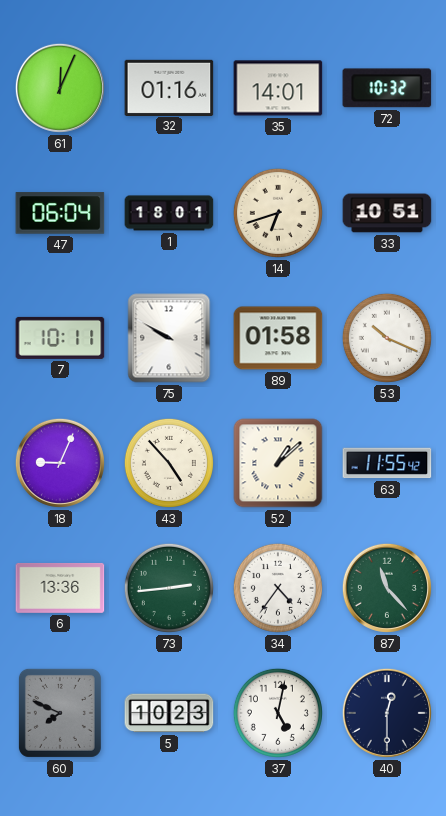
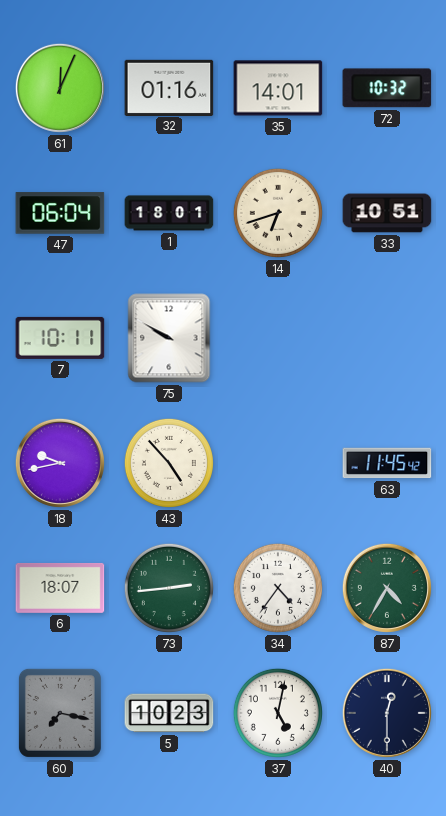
89: 01:58 -> none (278, 338)
53: 10:19 -> none (387, 338)
18: 9:04 -> 9:43 (60, 463)
52: 1:08 -> none (278, 463)
63: 11:55 -> 11:45 (387, 463)
6: 13:36 -> 18:07 (60, 588)
87: 11:23 -> 4:35 (387, 588)
60: 7:49 -> 7:17 (60, 713)
